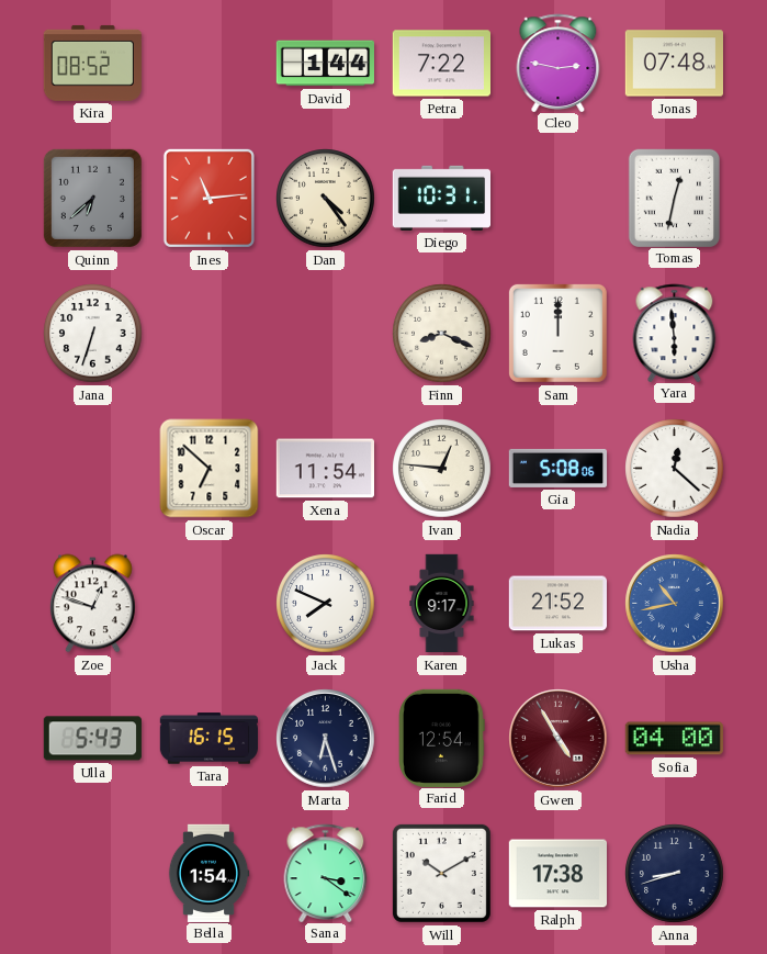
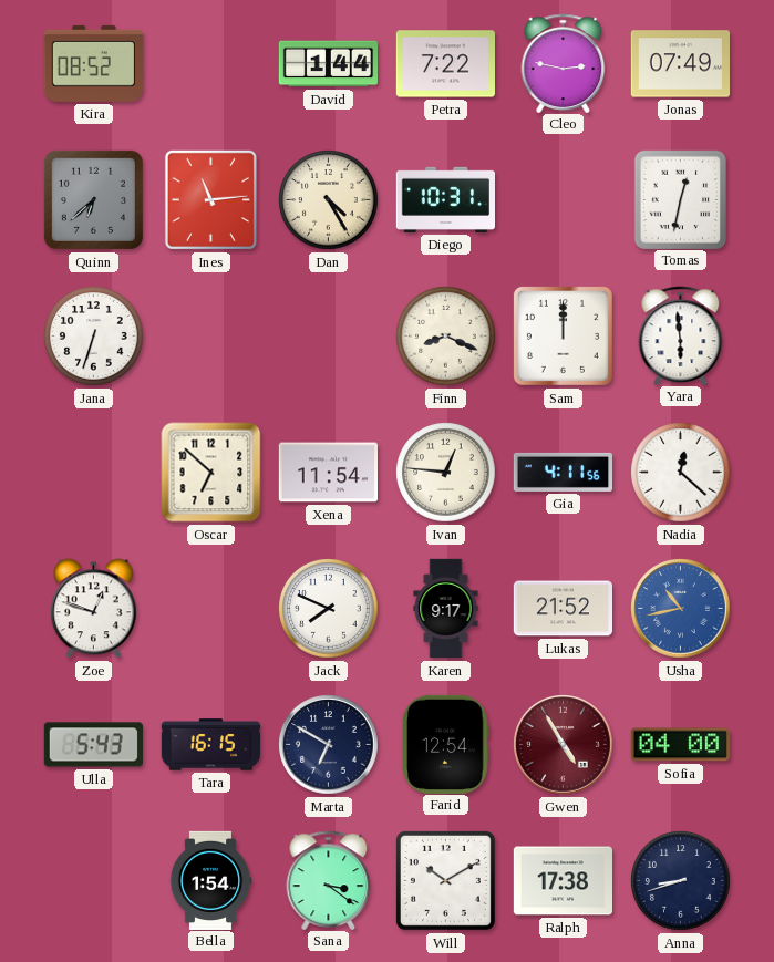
Jonas: 07:48 -> 07:49 (680, 64)
Dan: 4:24 -> 4:25 (329, 200)
Gia: 5:08 -> 4:11 (564, 472)
Marta: 6:27 -> 6:50 (329, 745)
